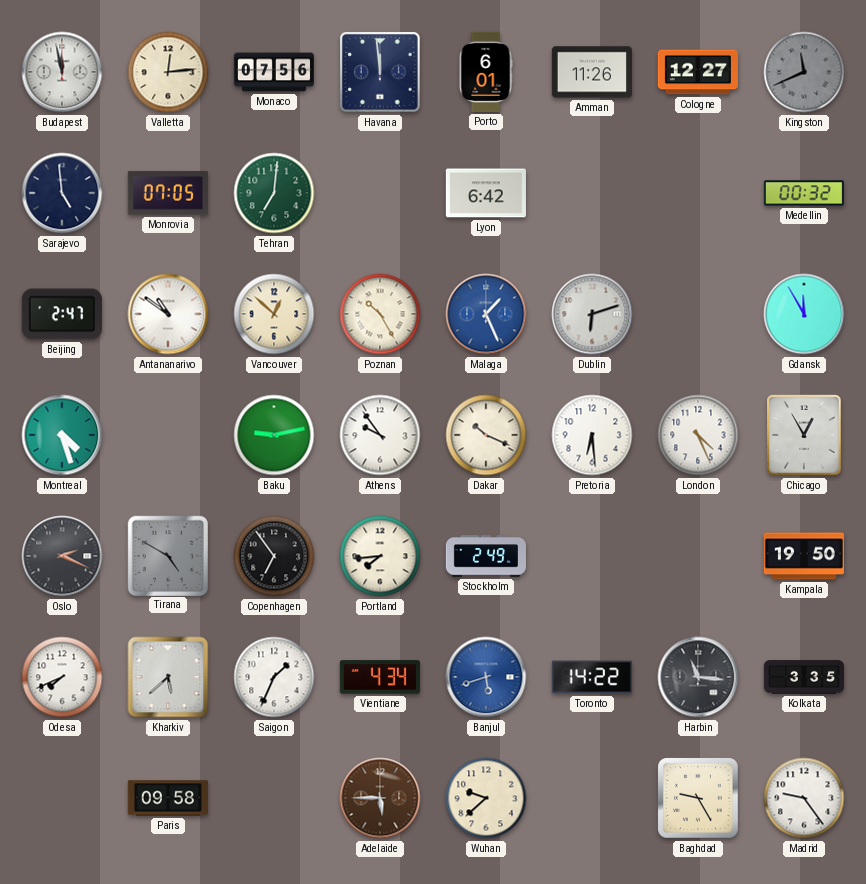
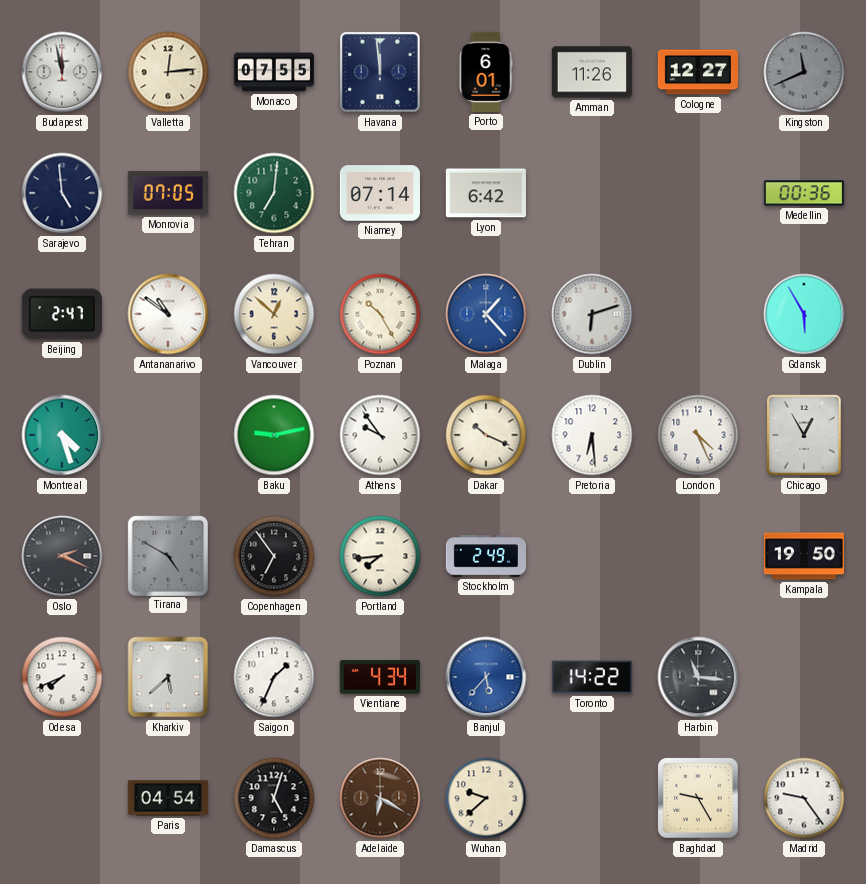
Monaco: 07:56 -> 07:55 (273, 72)
Niamey: none -> 07:14 (380, 193)
Medellin: 00:32 -> 00:36 (804, 193)
Malaga: 1:26 -> 1:23 (486, 314)
Gdansk: 11:55 -> 5:55 (804, 314)
Banjul: 5:42 -> 5:37 (486, 677)
Kolkata: 3:35 -> none (803, 677)
Paris: 09:58 -> 04:54 (167, 798)
Damascus: none -> 5:03 (274, 798)
Adelaide: 5:45 -> 6:20 (380, 798)
